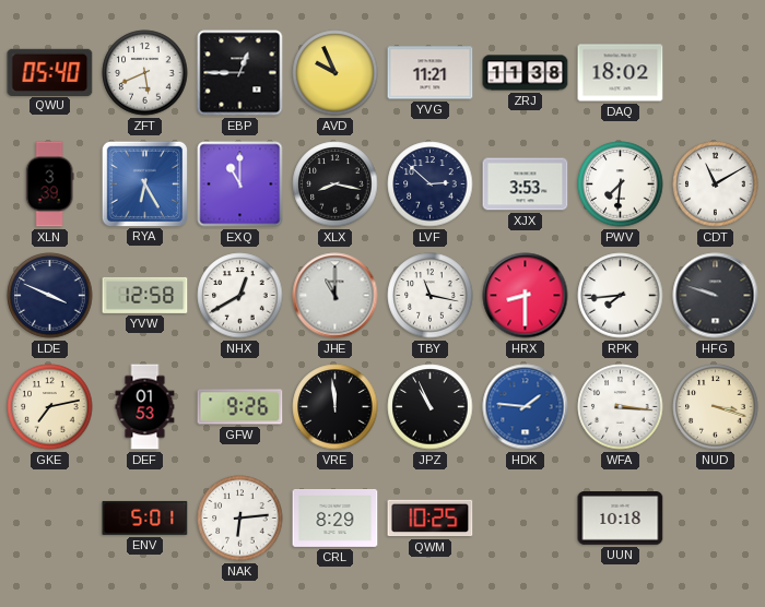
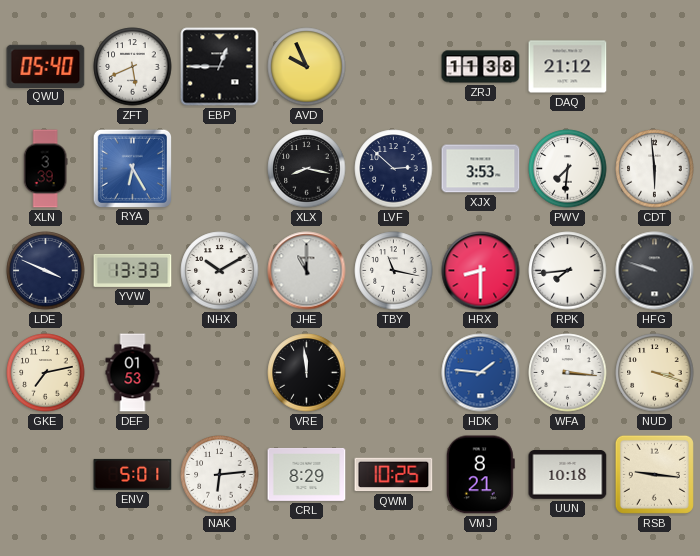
YVG: 11:21 -> none (431, 73)
DAQ: 18:02 -> 21:12 (568, 67)
EXQ: 11:00 -> none (240, 185)
CDT: 11:10 -> 5:59 (655, 169)
YVW: 12:58 -> 13:33 (133, 270)
NHX: 12:40 -> 10:10 (220, 271)
GFW: 9:26 -> none (240, 407)
JPZ: 10:56 -> none (431, 407)
VMJ: none -> 8:21 (480, 475)
RSB: none -> 9:16 (654, 474)
